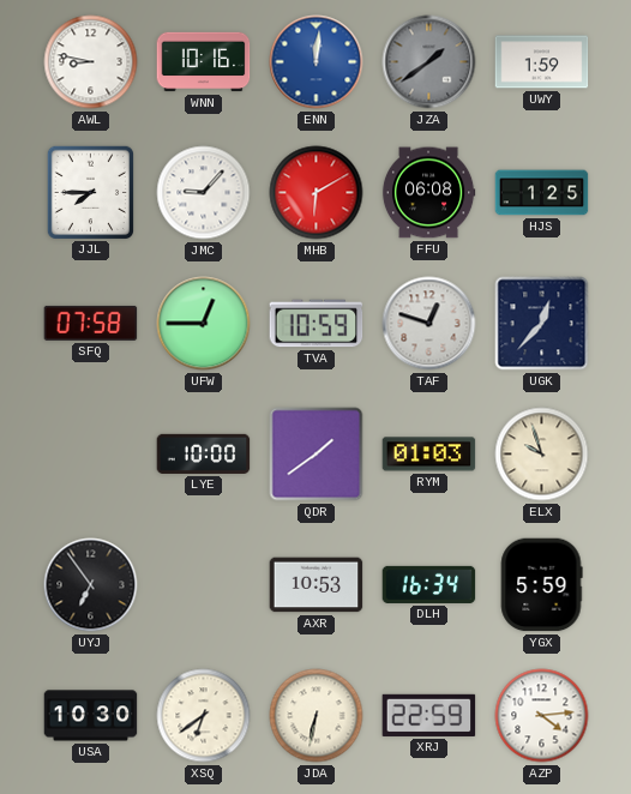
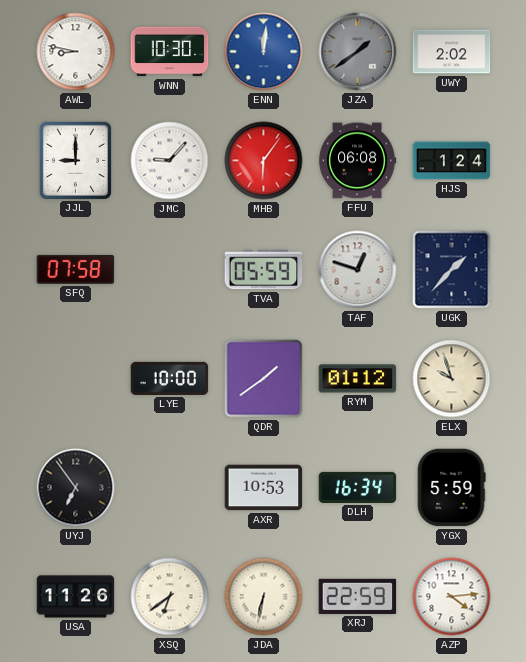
WNN: 10:16 -> 10:30 (170, 52)
UWY: 1:59 -> 2:02 (452, 52)
JJL: 7:45 -> 9:00 (75, 160)
MHB: 6:10 -> 6:06 (264, 161)
HJS: 1:25 -> 1:24 (452, 161)
UFW: 12:45 -> none (204, 324)
TVA: 10:59 -> 05:59 (264, 270)
UGK: 12:37 -> 1:37 (452, 270)
RYM: 01:03 -> 01:12 (358, 379)
USA: 10:30 -> 11:26 (76, 597)
